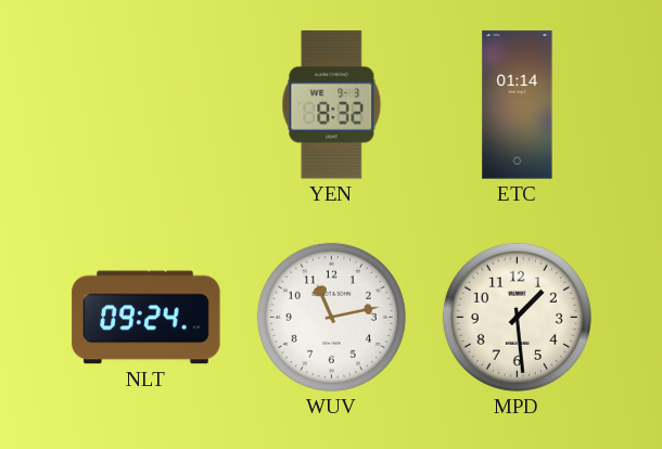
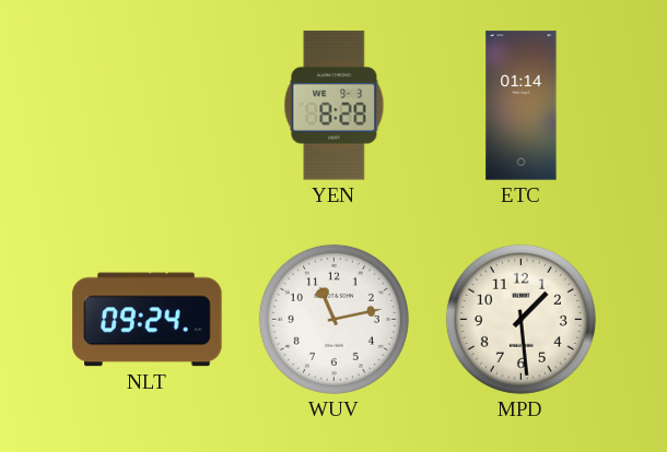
YEN: 8:32 -> 8:28 (335, 106)
